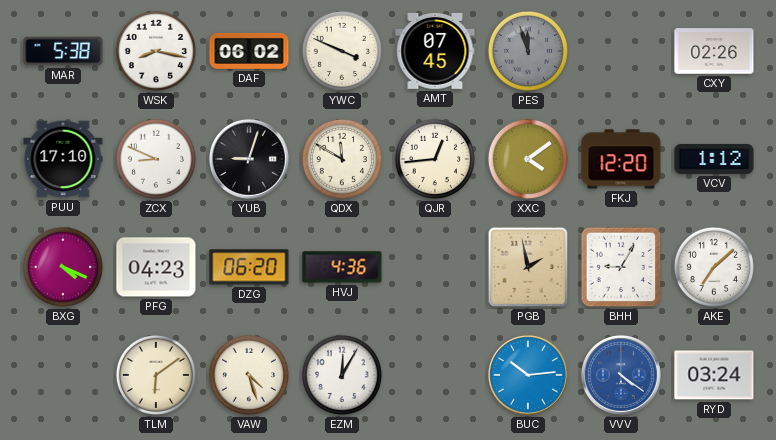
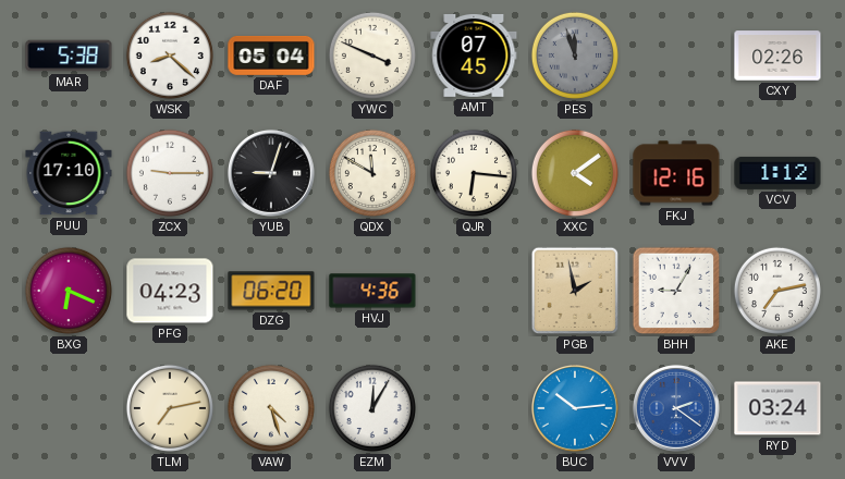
WSK: 8:17 -> 8:22 (170, 56)
DAF: 06:02 -> 05:04 (271, 56)
ZCX: 8:49 -> 9:15 (170, 173)
QJR: 12:44 -> 6:16 (474, 173)
FKJ: 12:20 -> 12:16 (676, 173)
BXG: 4:19 -> 6:19 (69, 291)
AKE: 7:08 -> 7:13 (777, 291)
TLM: 6:09 -> 7:13 (170, 408)
VVV: 4:21 -> 2:21 (676, 408)
